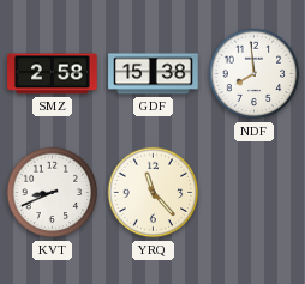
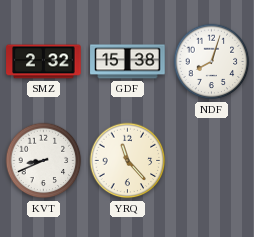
SMZ: 2:58 -> 2:32 (44, 62)
NDF: 7:59 -> 8:03 (212, 62)
